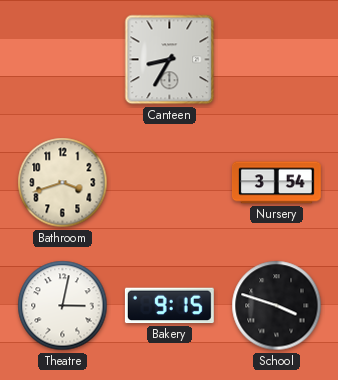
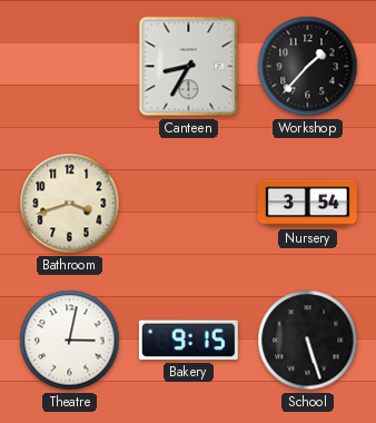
Workshop: none -> 1:37 (308, 67)
School: 3:48 -> 5:27 (308, 341)
